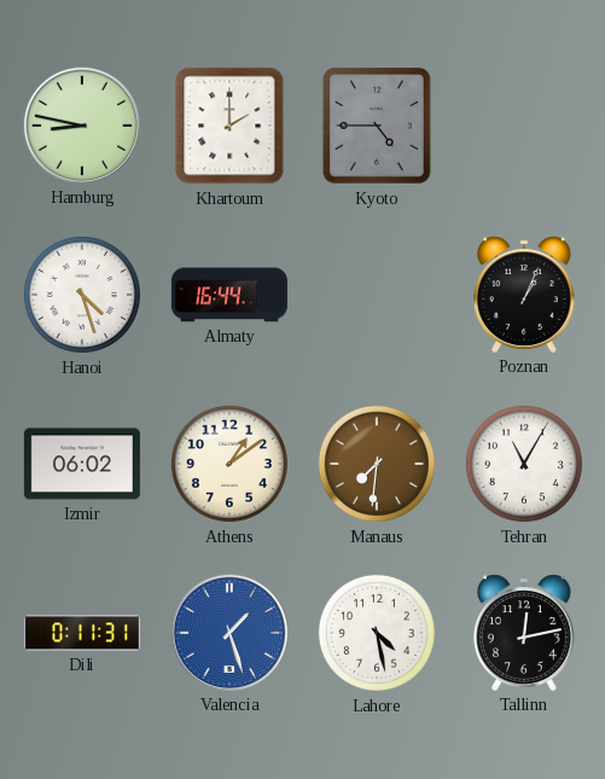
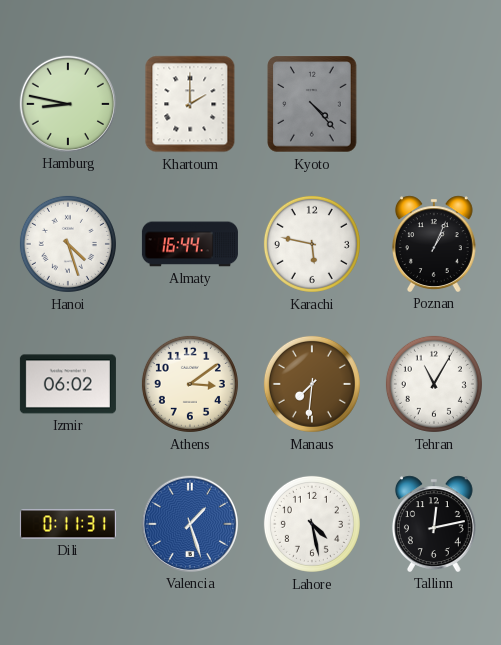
Kyoto: 4:45 -> 4:23 (312, 104)
Karachi: none -> 5:47 (312, 244)
Athens: 1:09 -> 3:09 (190, 384)
